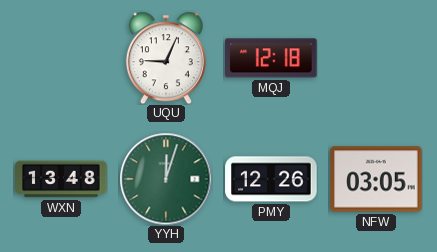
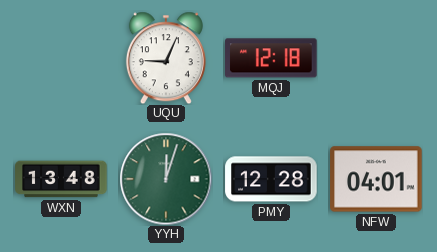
PMY: 12:26 -> 12:28 (271, 179)
NFW: 03:05 -> 04:01 (376, 179)
